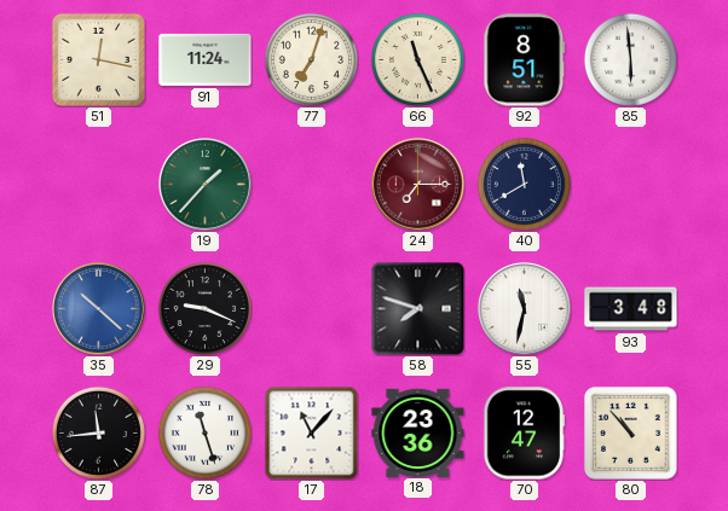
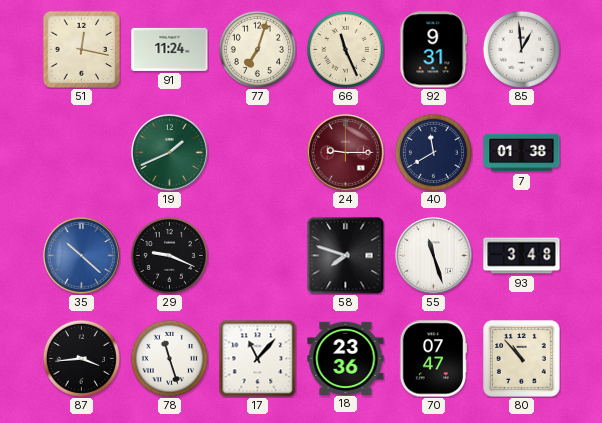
92: 8:51 -> 9:31 (434, 50)
85: 5:59 -> 12:59 (521, 49)
19: 1:37 -> 1:41 (170, 153)
24: 7:15 -> 9:15 (346, 153)
7: none -> 01:38 (522, 153)
55: 11:32 -> 11:27 (434, 256)
87: 11:44 -> 3:44 (81, 358)
70: 12:47 -> 07:47 (433, 359)
